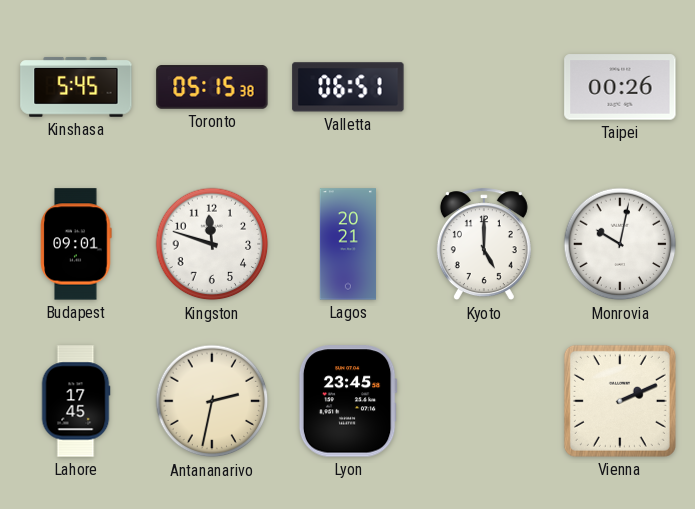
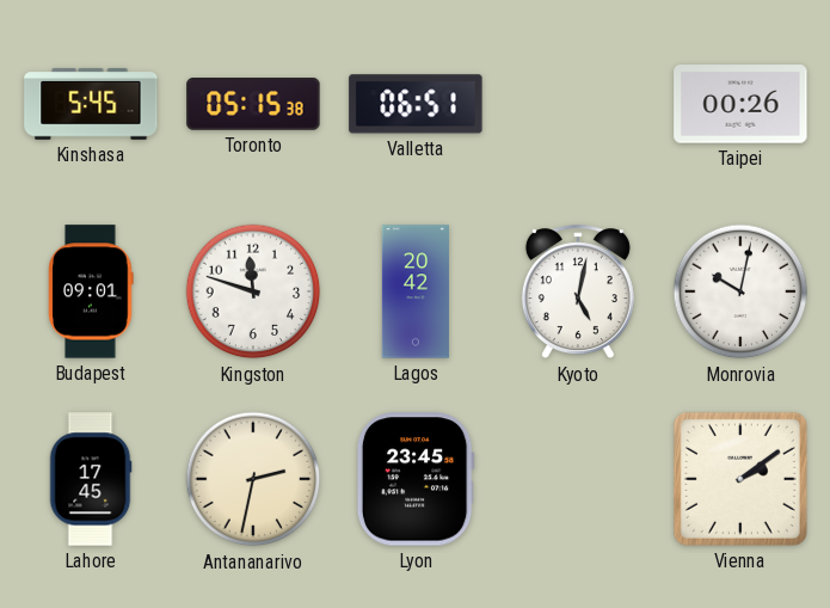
Lagos: 20:21 -> 20:42 (416, 291)
Kyoto: 5:00 -> 5:02 (578, 293)
Vienna: 2:11 -> 2:09 (740, 479)
